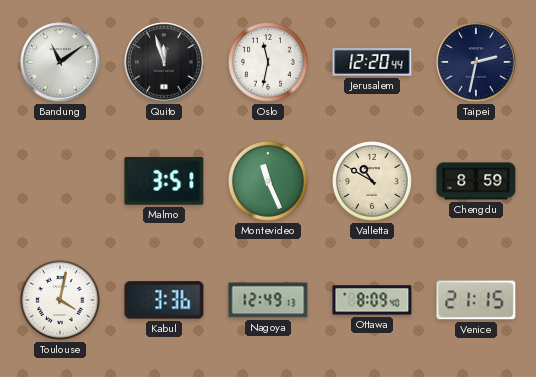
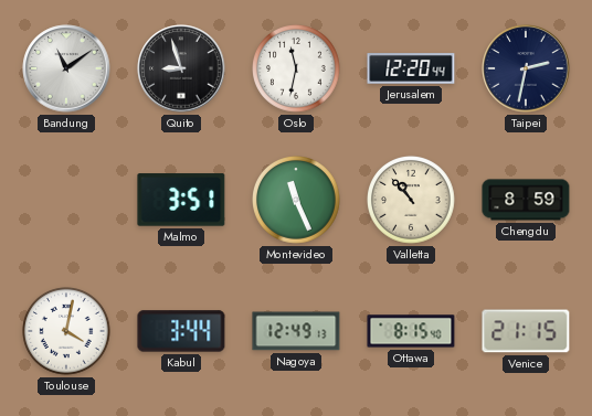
Quito: 11:57 -> 8:57 (181, 68)
Valletta: 10:50 -> 10:53 (412, 201)
Kabul: 3:36 -> 3:44 (181, 331)
Ottawa: 8:09 -> 8:15 (411, 331)
